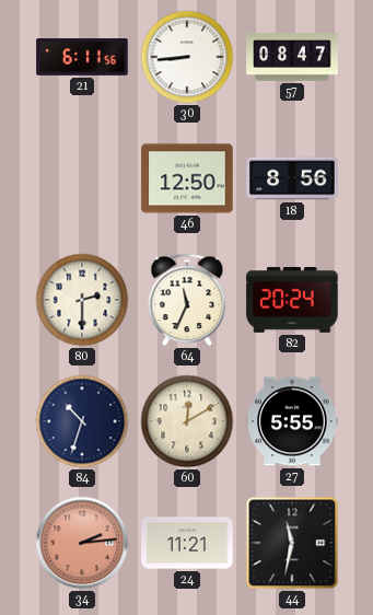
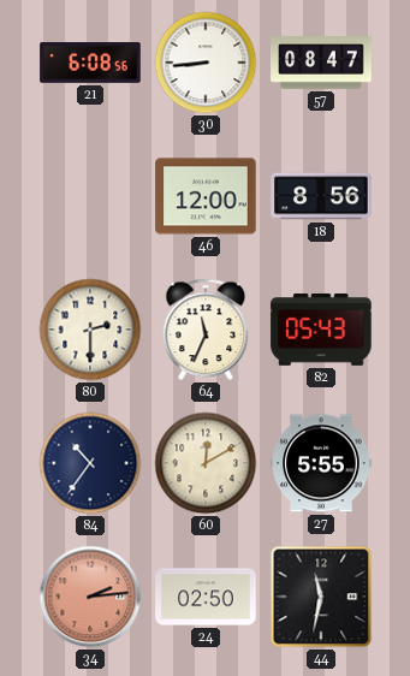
21: 6:11 -> 6:08 (90, 63)
46: 12:50 -> 12:00 (206, 196)
82: 20:24 -> 05:43 (321, 331)
84: 10:33 -> 10:36 (90, 463)
24: 11:21 -> 02:50 (206, 597)
